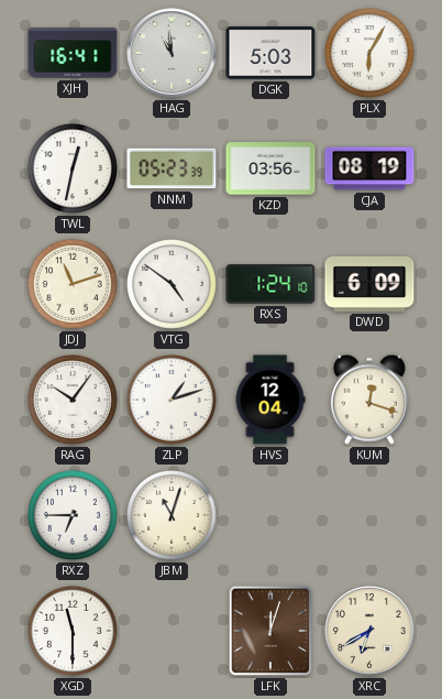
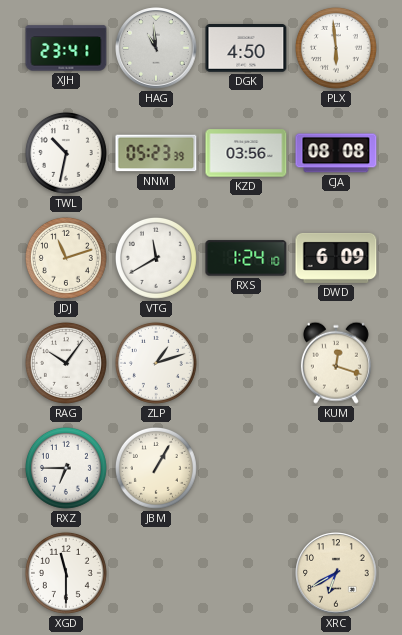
XJH: 16:41 -> 23:41 (66, 48)
DGK: 5:03 -> 4:50 (246, 49)
PLX: 6:05 -> 5:59 (336, 48)
TWL: 12:32 -> 10:32 (66, 153)
CJA: 08:19 -> 08:08 (336, 153)
VTG: 4:51 -> 11:40 (156, 258)
HVS: 12:04 -> none (270, 400)
JBM: 11:03 -> 1:05 (156, 468)
LFK: 12:03 -> none (270, 631)
